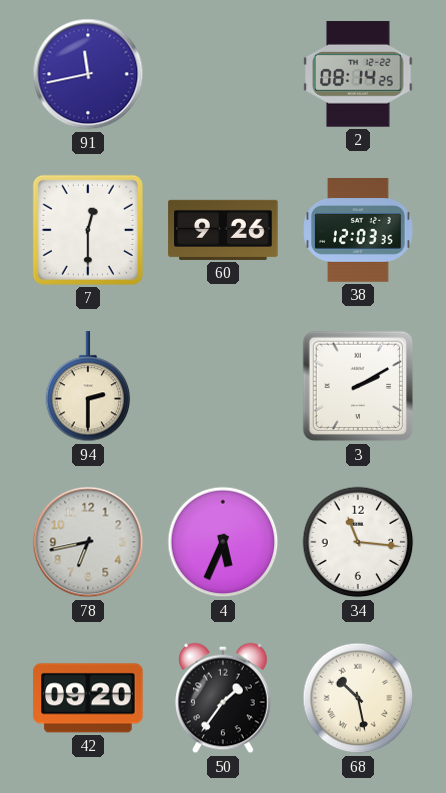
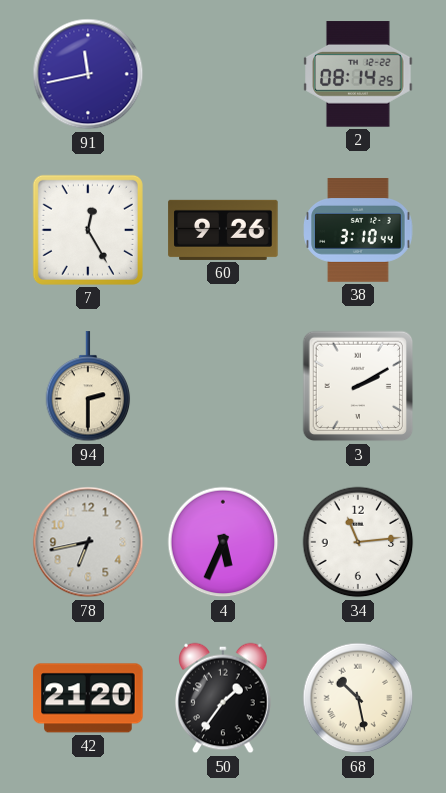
7: 12:30 -> 12:25 (88, 230)
38: 12:03 -> 3:10 (358, 231)
34: 11:16 -> 11:14 (358, 542)
42: 09:20 -> 21:20 (88, 698)
